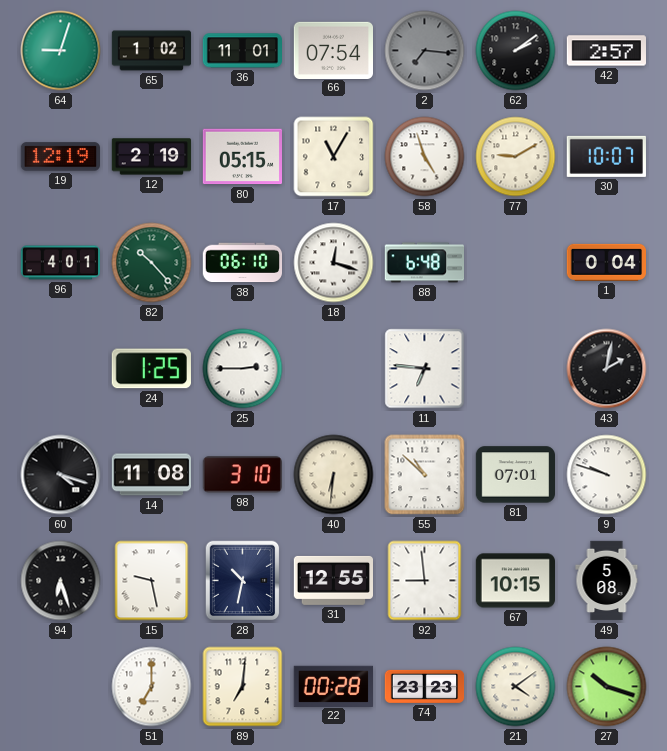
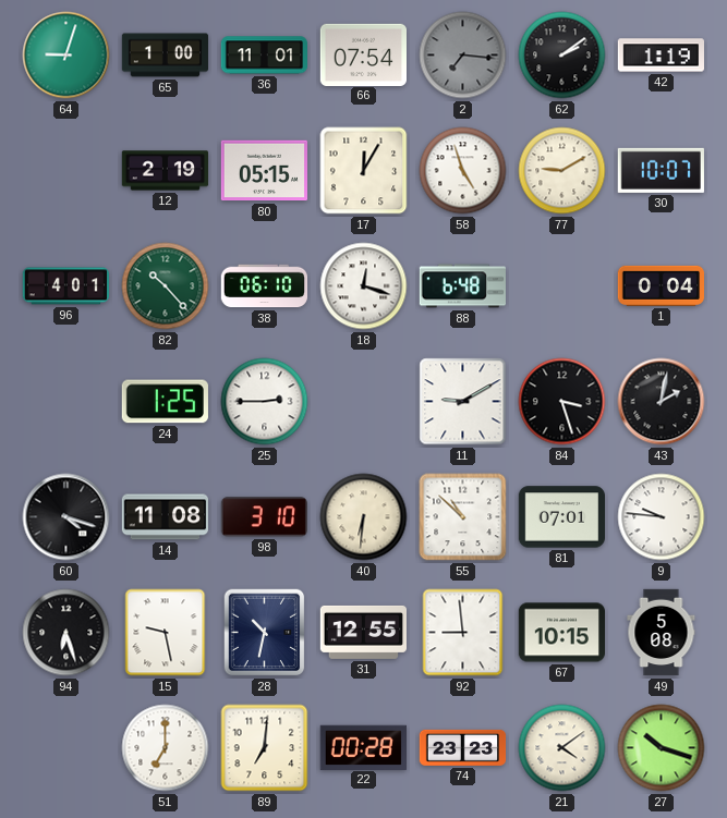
65: 1:02 -> 1:00 (166, 56)
42: 2:57 -> 1:19 (662, 56)
19: 12:19 -> none (60, 157)
17: 11:05 -> 12:05 (364, 171)
11: 6:46 -> 9:10 (463, 402)
84: none -> 3:27 (562, 402)
9: 9:48 -> 9:46 (662, 517)
